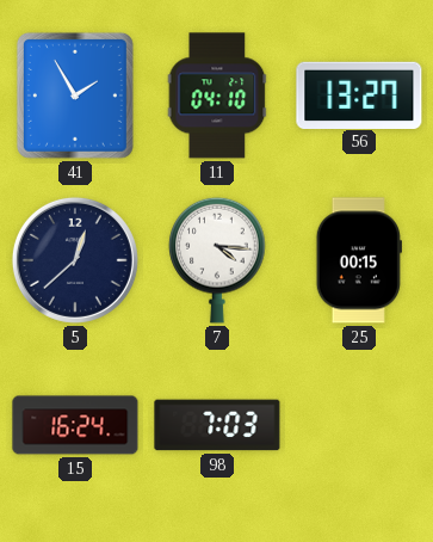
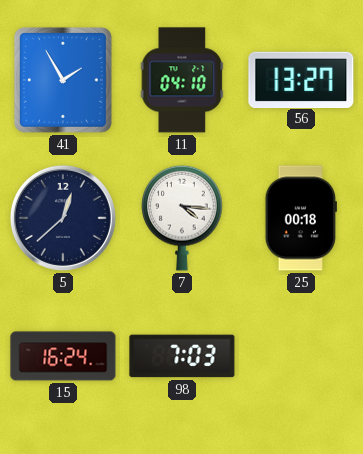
25: 00:15 -> 00:18 (301, 218)
